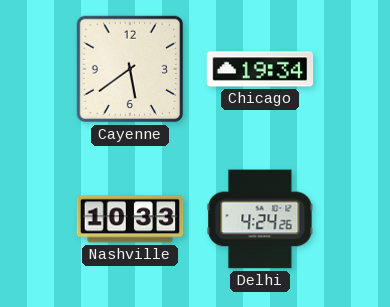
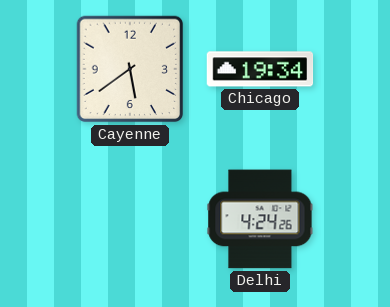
Nashville: 10:33 -> none (130, 219)
